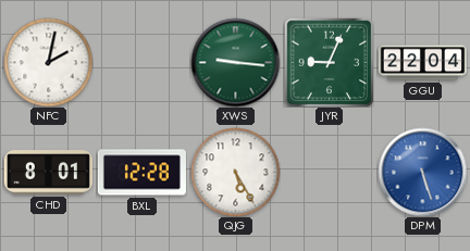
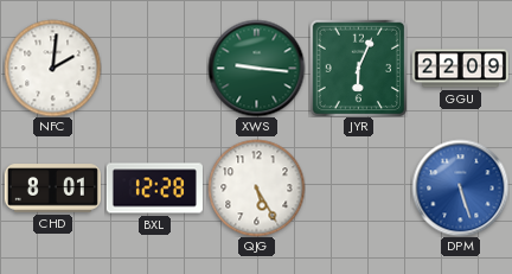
NFC: 2:02 -> 2:01 (52, 68)
JYR: 9:04 -> 6:04 (358, 68)
GGU: 22:04 -> 22:09 (460, 69)
